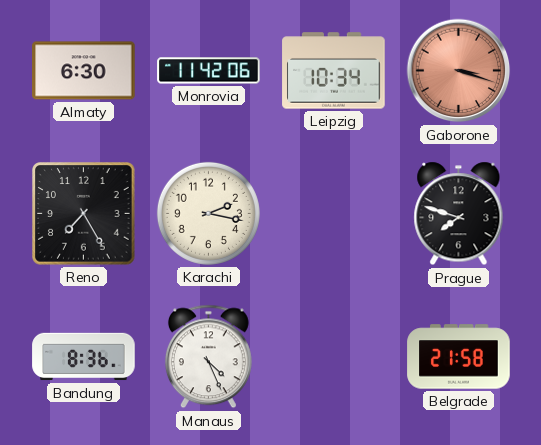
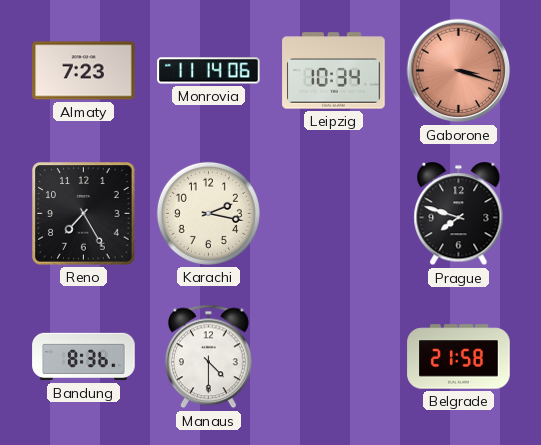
Almaty: 6:30 -> 7:23 (84, 71)
Monrovia: 11:42 -> 11:14 (209, 71)
Manaus: 4:26 -> 4:30 (208, 357)
